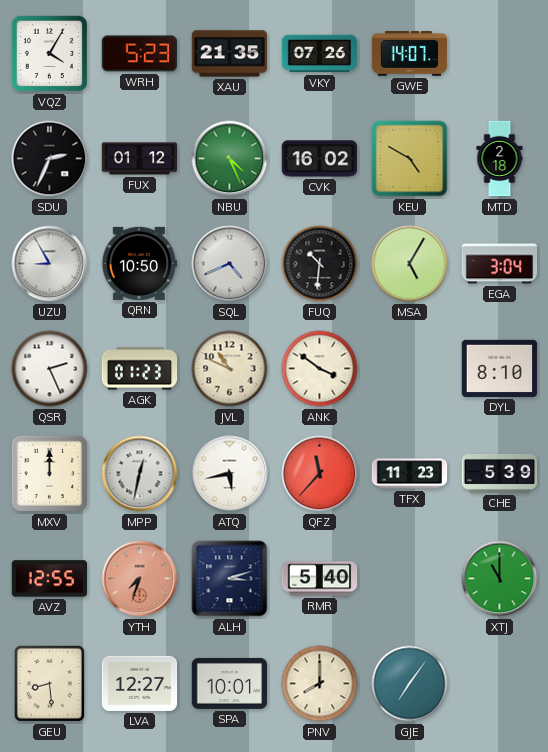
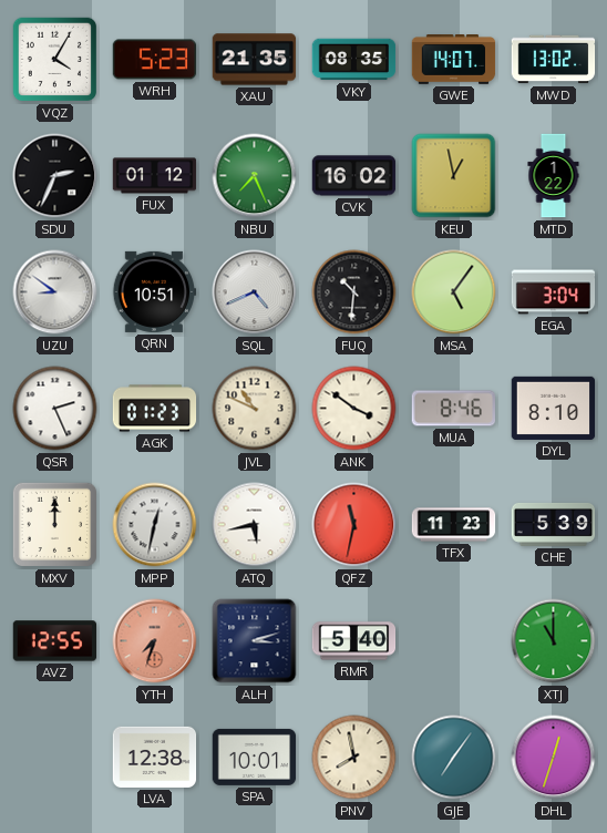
VKY: 07:26 -> 08:35 (354, 60)
MWD: none -> 13:02 (554, 60)
NBU: 4:26 -> 7:26 (255, 176)
KEU: 4:50 -> 12:58 (454, 176)
MTD: 2:18 -> 1:22 (554, 176)
UZU: 8:55 -> 8:51 (55, 292)
QRN: 10:50 -> 10:51 (155, 291)
MSA: 5:05 -> 5:06 (454, 292)
MUA: none -> 8:46 (453, 409)
QFZ: 11:37 -> 11:32 (354, 525)
GEU: 8:29 -> none (49, 683)
LVA: 12:27 -> 12:38 (155, 757)
PNV: 8:00 -> 7:58 (354, 758)
DHL: none -> 12:33 (554, 758)
